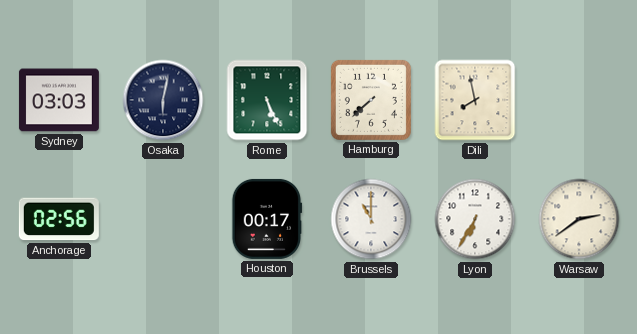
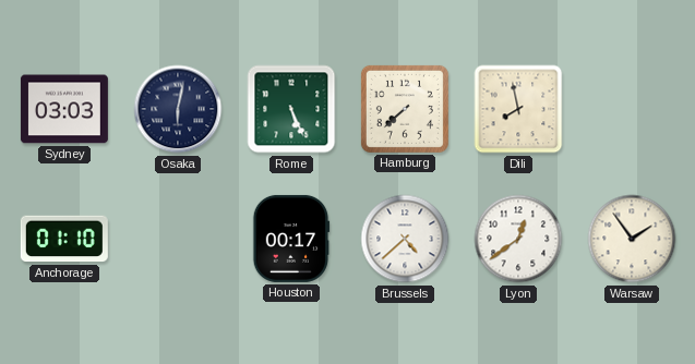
Anchorage: 02:56 -> 01:10 (64, 239)
Brussels: 11:00 -> 4:38 (405, 239)
Lyon: 6:35 -> 12:39 (518, 239)
Warsaw: 2:39 -> 1:54 (632, 239)
